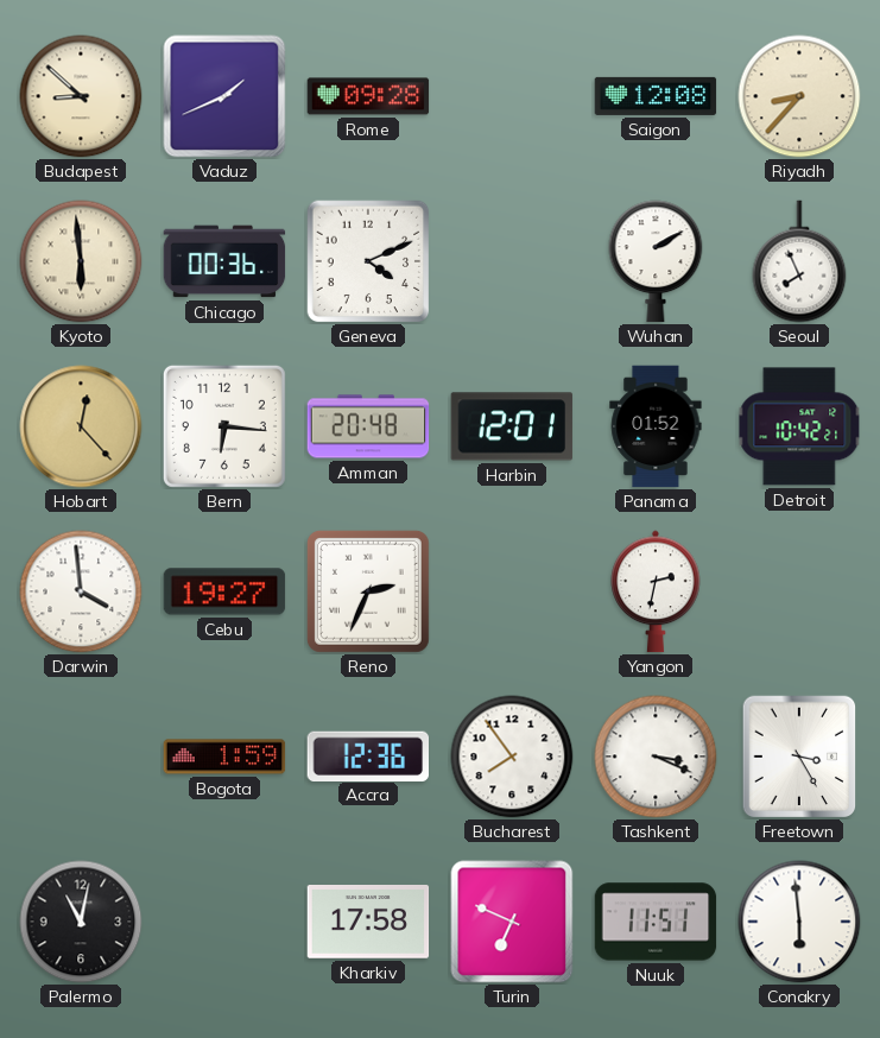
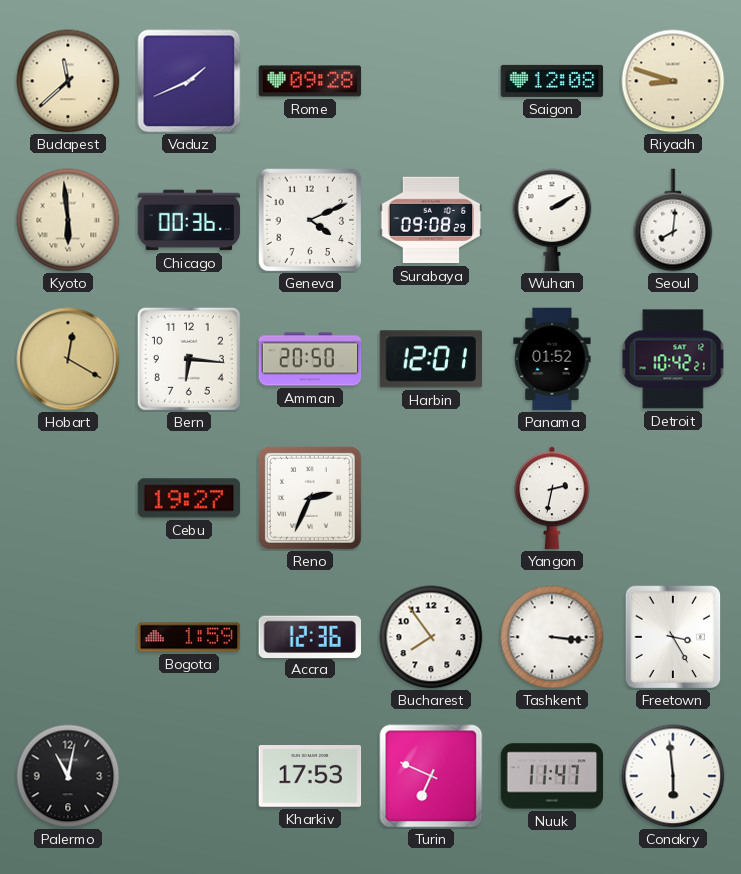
Budapest: 8:52 -> 11:38 (68, 81)
Riyadh: 8:37 -> 8:48 (673, 81)
Surabaya: none -> 09:08 (431, 220)
Seoul: 7:56 -> 8:01 (673, 220)
Hobart: 12:23 -> 12:20 (68, 359)
Amman: 20:48 -> 20:50 (310, 359)
Darwin: 3:59 -> none (81, 591)
Tashkent: 3:19 -> 3:16 (552, 637)
Kharkiv: 17:58 -> 17:53 (310, 777)
Nuuk: 11:51 -> 11:47 (552, 776)
